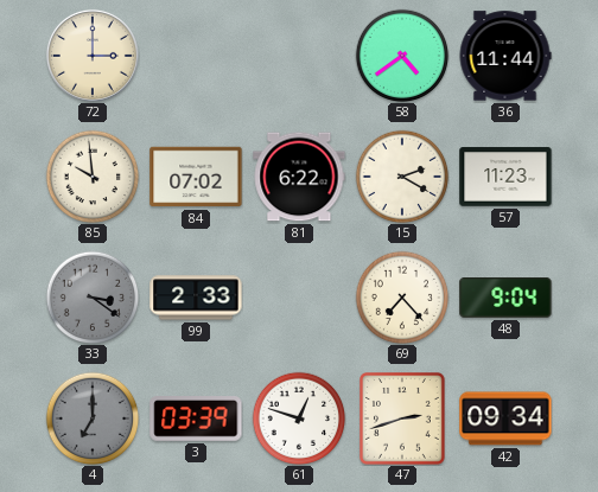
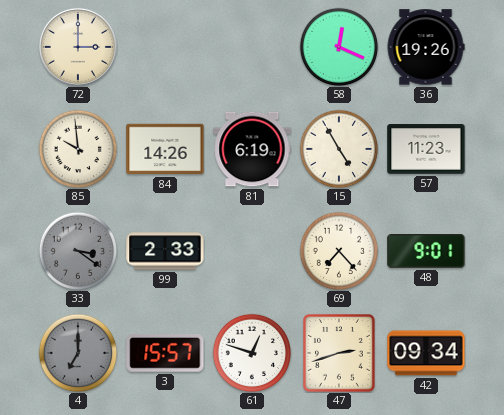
58: 4:39 -> 12:19 (339, 47)
36: 11:44 -> 19:26 (426, 47)
84: 07:02 -> 14:26 (165, 149)
81: 6:22 -> 6:19 (252, 149)
15: 2:20 -> 4:55 (339, 149)
48: 9:04 -> 9:01 (426, 252)
3: 03:39 -> 15:57 (165, 354)
